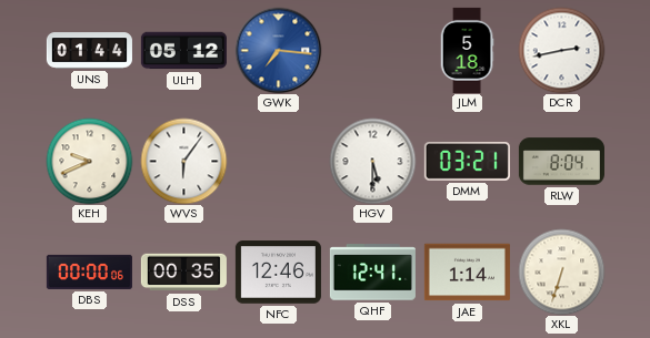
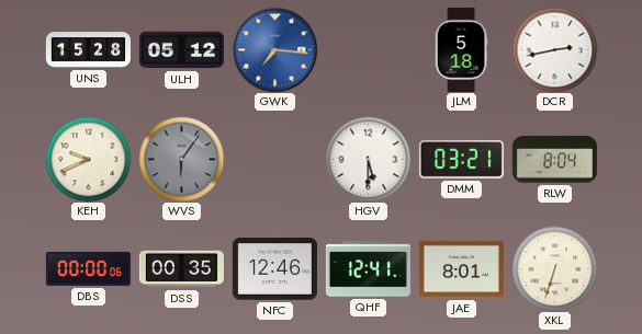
UNS: 01:44 -> 15:28 (88, 50)
WVS dial: white -> grey (181, 159)
JAE: 1:14 -> 8:01 (461, 269)
